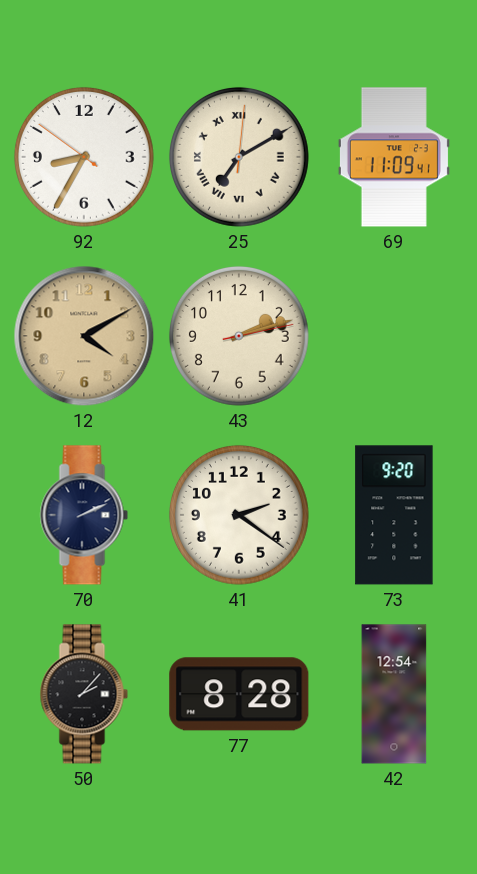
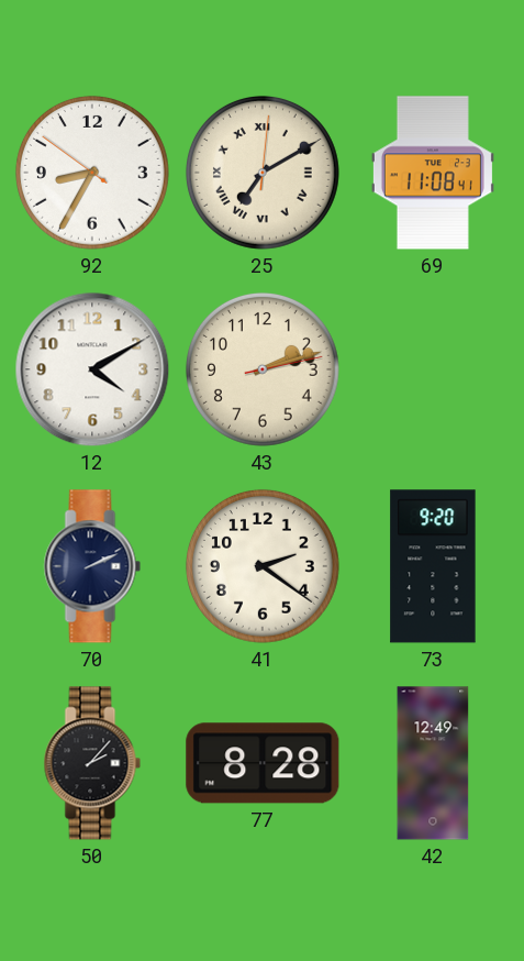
69: 11:09 -> 11:08 (433, 173)
12 dial: champagne -> white (92, 369)
42: 12:54 -> 12:49 (433, 763)
